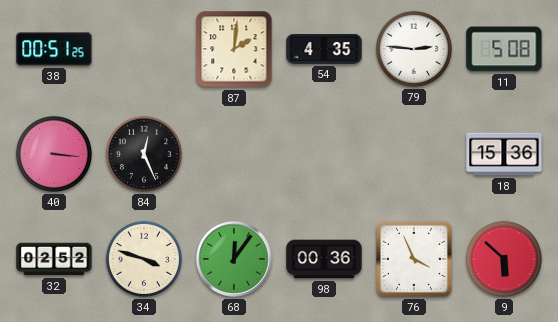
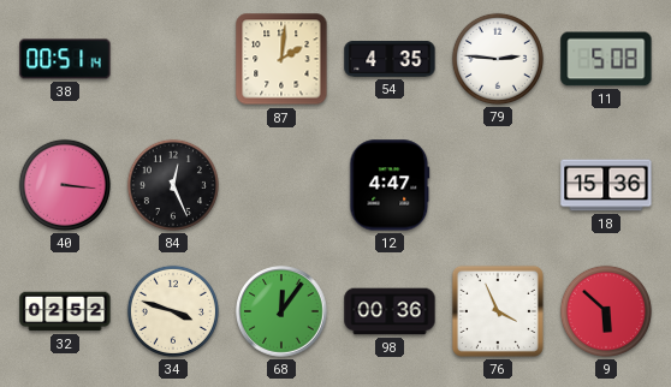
38: 00:51:25 -> 00:51:14 (65, 59)
12: none -> 4:47 (390, 185)
